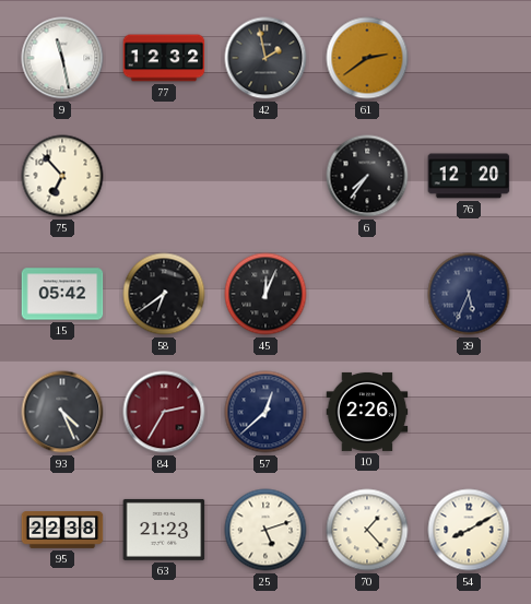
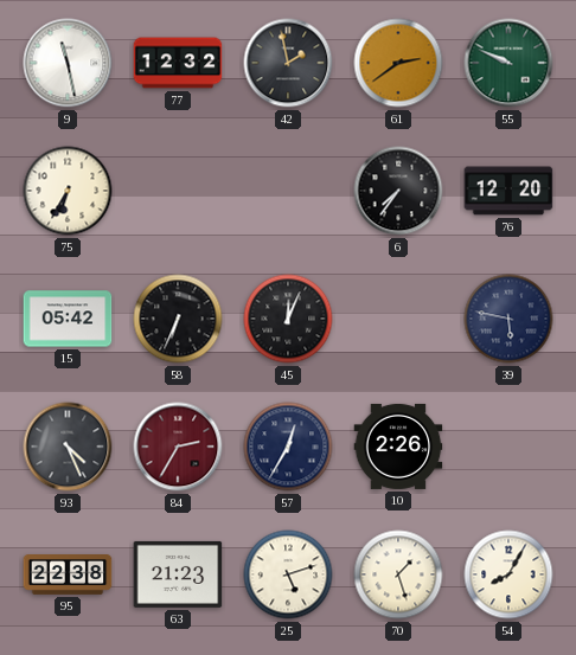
55: none -> 9:49 (508, 63)
75: 6:53 -> 6:35 (68, 191)
58: 6:39 -> 6:34 (178, 319)
39: 5:34 -> 5:47 (508, 319)
57: 12:38 -> 12:35 (288, 447)
70: 1:23 -> 1:27 (398, 574)
54: 8:10 -> 8:05 (508, 574)
